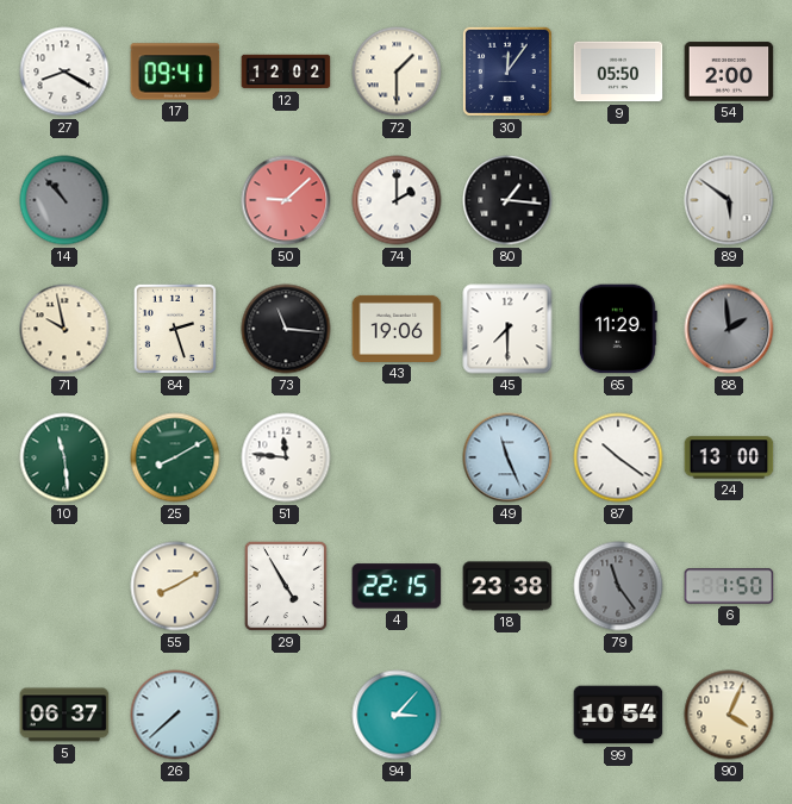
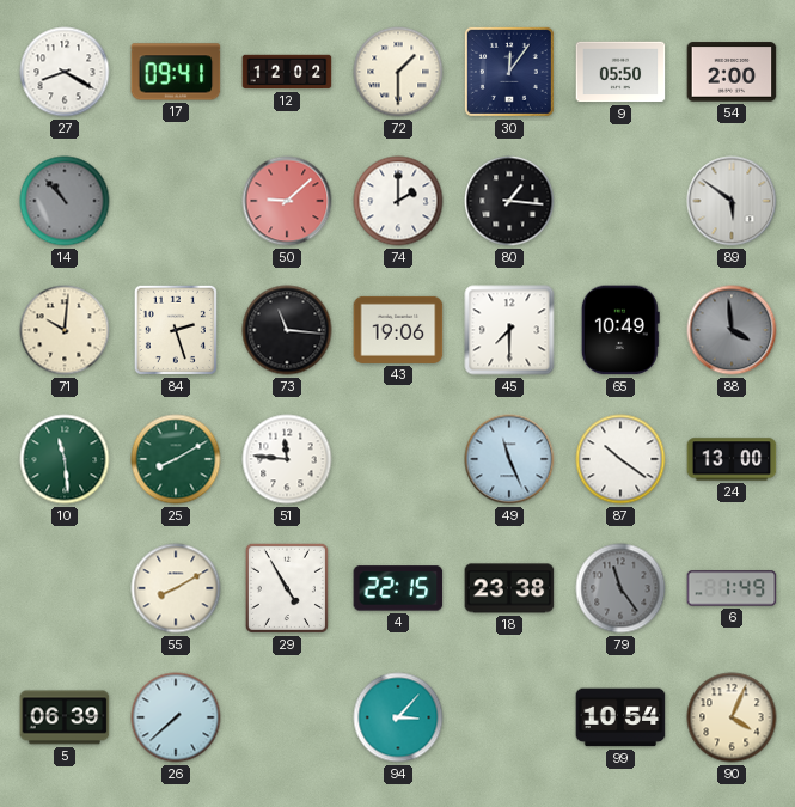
71: 9:58 -> 10:01 (65, 330)
65: 11:29 -> 10:49 (620, 330)
88: 1:59 -> 3:59 (732, 330)
6: 1:50 -> 1:49 (732, 588)
5: 06:37 -> 06:39 (65, 717)
